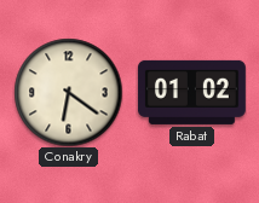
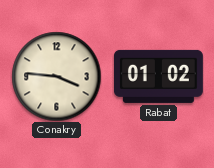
Conakry: 6:21 -> 3:46 (56, 76)
